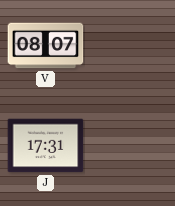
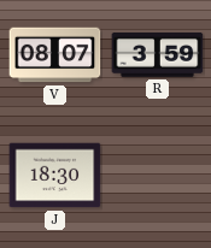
R: none -> 3:59 (158, 54)
J: 17:31 -> 18:30 (55, 176)
